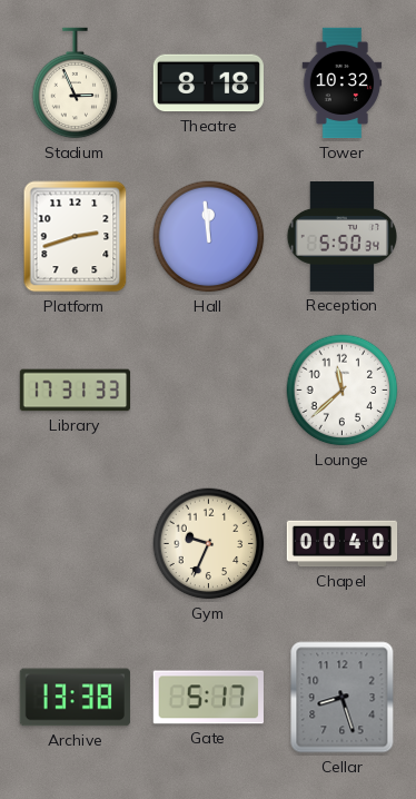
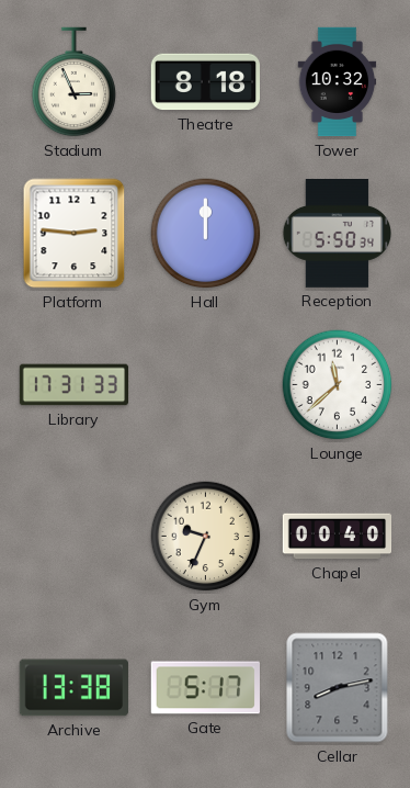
Platform: 2:42 -> 2:46 (75, 234)
Hall: 11:59 -> 12:00 (206, 234)
Cellar: 8:27 -> 8:13 (338, 688)
